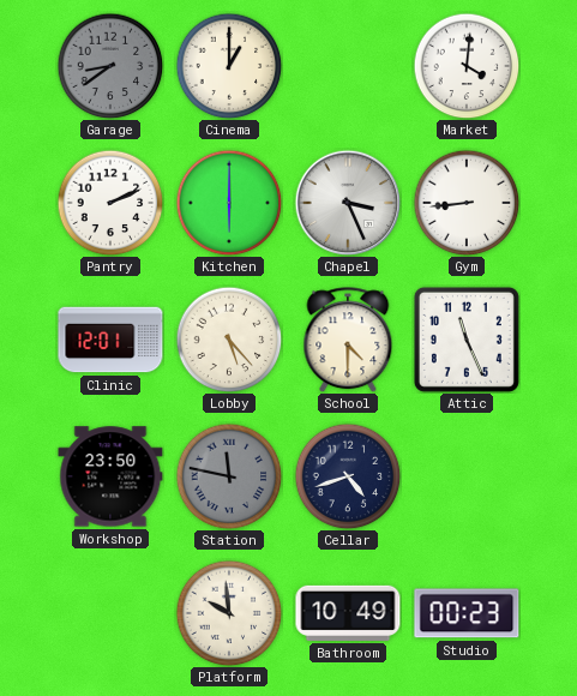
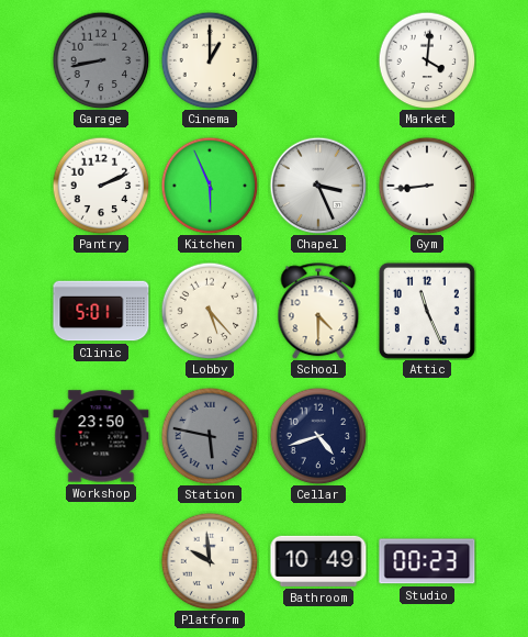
Garage: 8:39 -> 8:43 (101, 60)
Kitchen: 6:00 -> 5:56 (210, 186)
Clinic: 12:01 -> 5:01 (101, 311)
Station: 11:47 -> 5:47 (210, 436)
